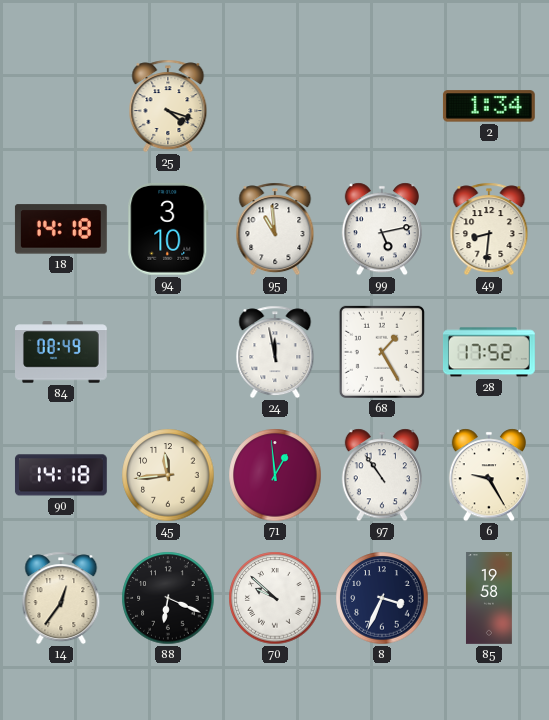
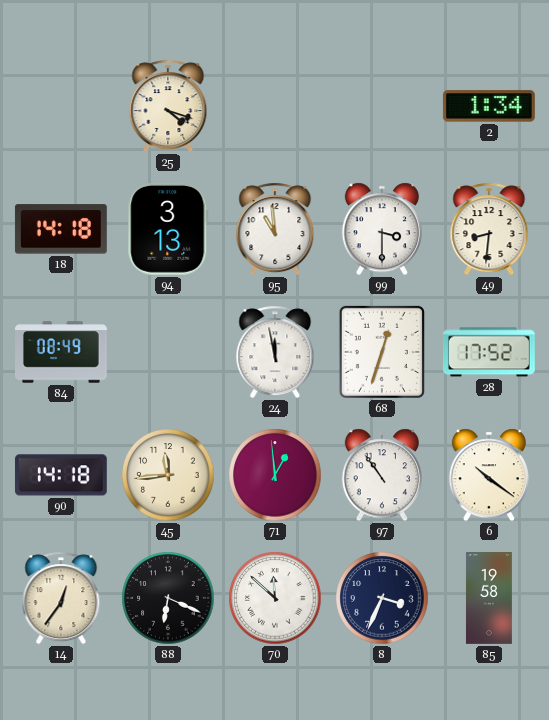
94: 3:10 -> 3:13 (168, 229)
99: 5:13 -> 3:30 (382, 229)
68: 1:25 -> 12:33 (382, 352)
6: 9:25 -> 10:21 (489, 475)
70: 9:52 -> 11:52 (275, 598)
